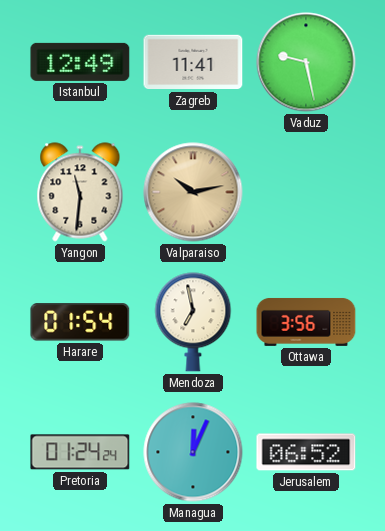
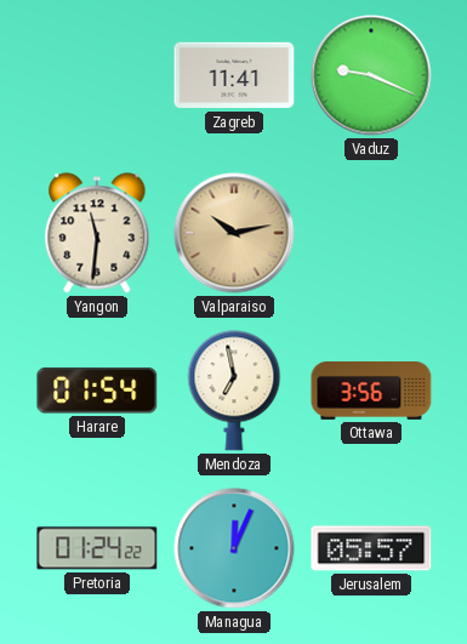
Istanbul: 12:49 -> none (80, 62)
Vaduz: 9:28 -> 9:19 (371, 75)
Pretoria: 01:24:24 -> 01:24:22 (97, 548)
Jerusalem: 06:52 -> 05:57 (371, 548)
